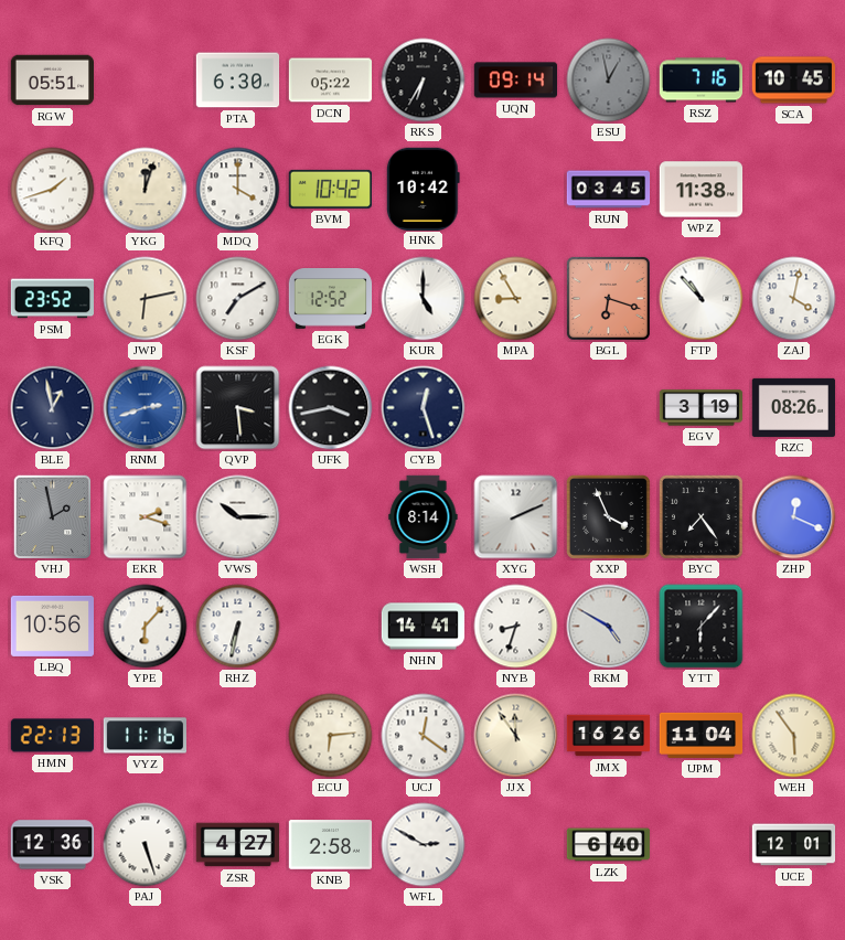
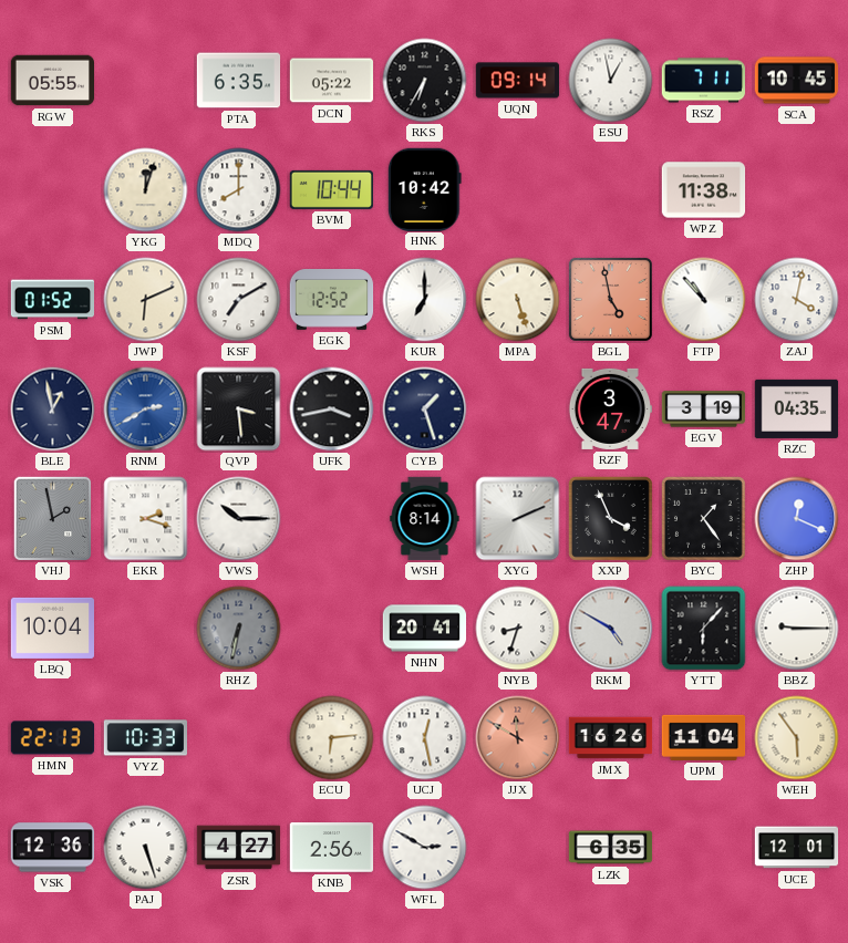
RGW: 05:51 -> 05:55 (53, 81)
PTA: 6:30 -> 6:35 (239, 81)
ESU dial: grey -> white (611, 81)
RSZ: 7:16 -> 7:11 (703, 81)
KFQ: 1:42 -> none (53, 190)
MDQ: 4:00 -> 8:00 (239, 190)
BVM: 10:42 -> 10:44 (331, 189)
RUN: 03:45 -> none (609, 190)
PSM: 23:52 -> 01:52 (53, 300)
JWP: 6:13 -> 6:11 (146, 300)
KUR: 5:00 -> 7:00 (425, 300)
MPA: 8:55 -> 5:27 (518, 300)
BGL: 6:18 -> 4:58 (610, 299)
RNM: 2:42 -> 2:40 (146, 410)
CYB: 12:27 -> 1:27 (425, 410)
RZF: none -> 3:47 (609, 408)
RZC: 08:26 -> 04:35 (797, 408)
BYC: 7:24 -> 1:24 (703, 518)
LBQ: 10:56 -> 10:04 (52, 628)
YPE: 6:07 -> none (146, 627)
RHZ dial: white -> grey (239, 629)
NHN: 14:41 -> 20:41 (425, 629)
BBZ: none -> 9:15 (797, 629)
VYZ: 11:16 -> 10:33 (145, 738)
UCJ: 12:21 -> 12:28 (425, 738)
JJX: 11:54 -> 11:50 (518, 738)
JJX dial: cream -> salmon (518, 738)
KNB: 2:58 -> 2:56 (332, 848)
LZK: 6:40 -> 6:35 (611, 848)
